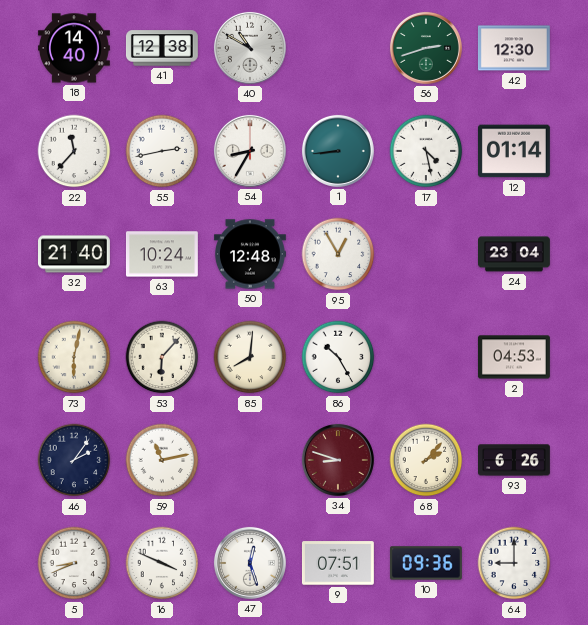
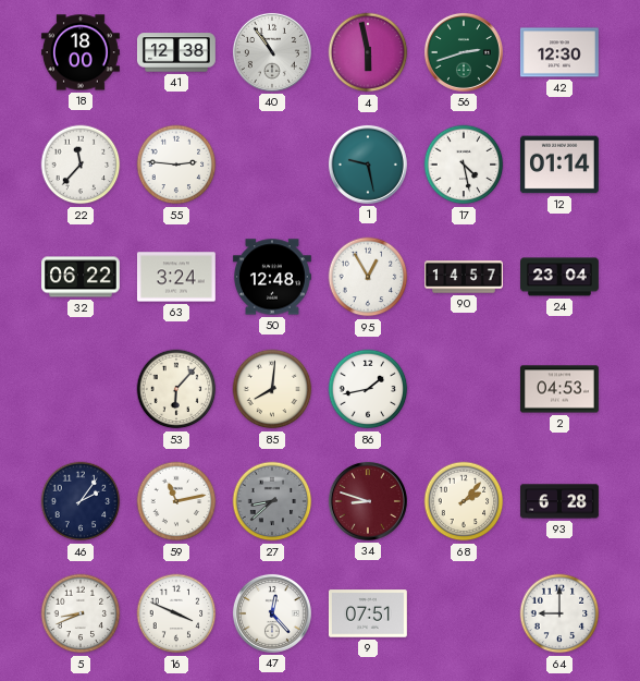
18: 14:40 -> 18:00 (81, 52)
40: 10:50 -> 10:54 (272, 52)
4: none -> 5:58 (368, 52)
55: 2:43 -> 2:46 (176, 165)
54: 8:35 -> none (250, 151)
1: 8:44 -> 9:28 (368, 165)
32: 21:40 -> 06:22 (82, 277)
63: 10:24 -> 3:24 (176, 277)
90: none -> 14:57 (465, 277)
73: 6:02 -> none (74, 357)
86: 10:25 -> 1:43 (368, 389)
27: none -> 8:38 (272, 501)
93: 6:26 -> 6:28 (561, 501)
47: 12:27 -> 12:23 (272, 613)
10: 09:36 -> none (426, 563)
